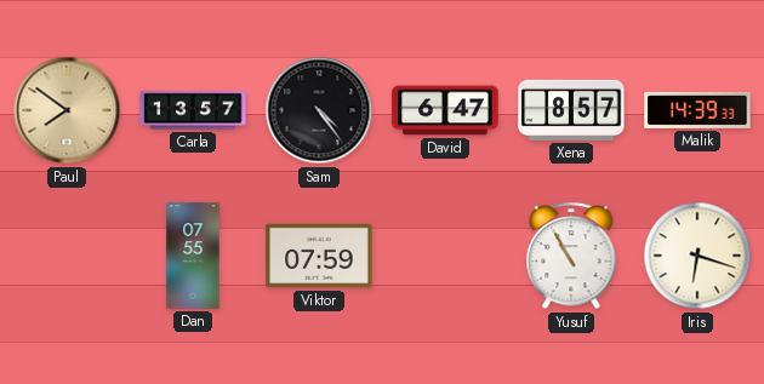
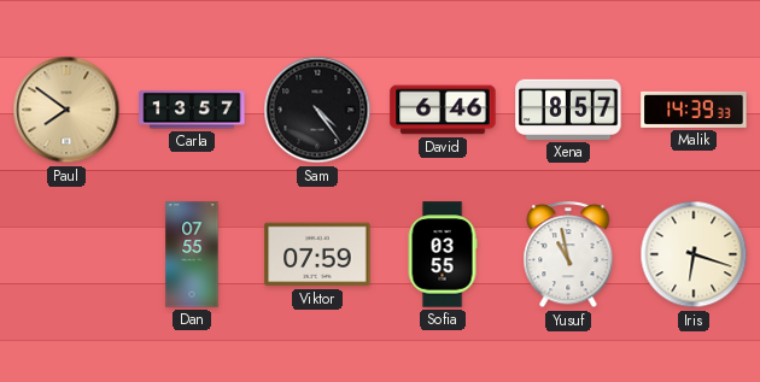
David: 6:47 -> 6:46 (443, 110)
Sofia: none -> 03:55 (443, 254)
Yusuf: 10:55 -> 10:58 (568, 255)
